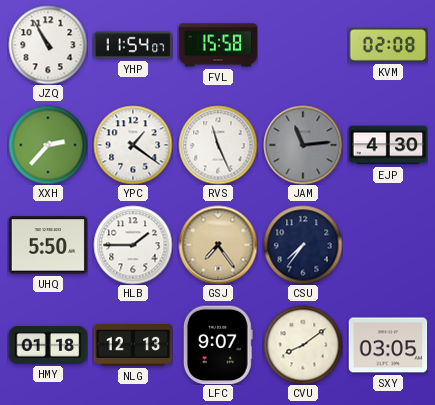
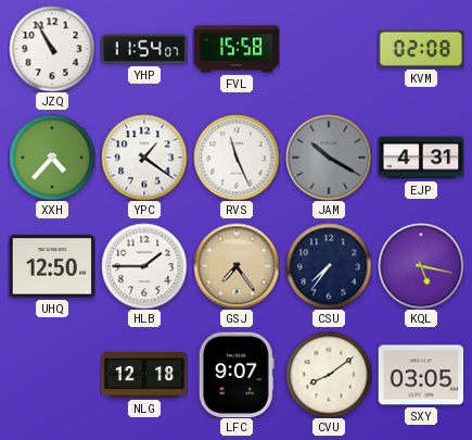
XXH: 2:37 -> 4:37 (52, 158)
JAM: 11:14 -> 10:20 (329, 158)
EJP: 4:30 -> 4:31 (421, 158)
UHQ: 5:50 -> 12:50 (52, 266)
KQL: none -> 5:17 (421, 266)
HMY: 01:18 -> none (48, 345)
NLG: 12:13 -> 12:18 (144, 375)
